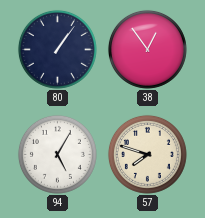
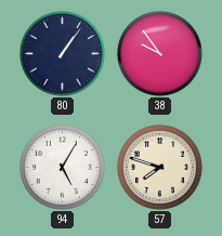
38: 12:54 -> 9:54 (159, 53)
